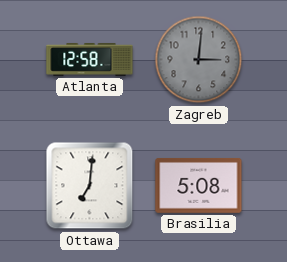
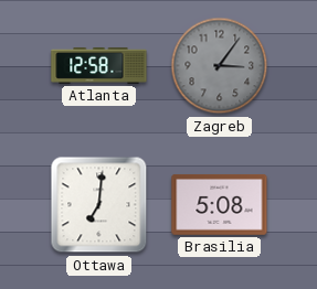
Zagreb: 3:01 -> 3:06 (220, 66)
